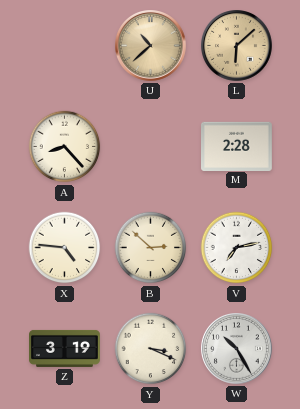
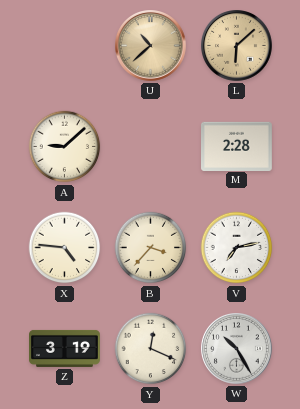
A: 8:23 -> 9:08 (65, 147)
B: 2:52 -> 3:37 (151, 248)
Y: 3:19 -> 12:19 (151, 349)
